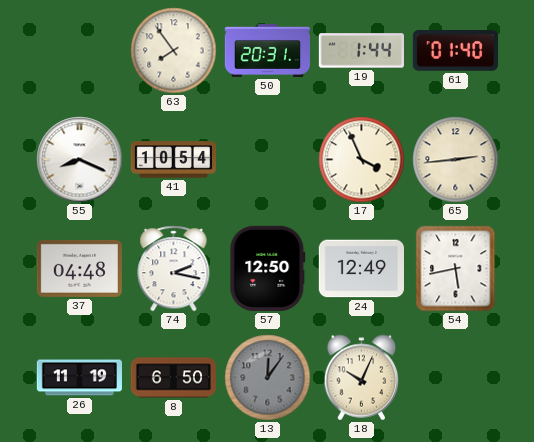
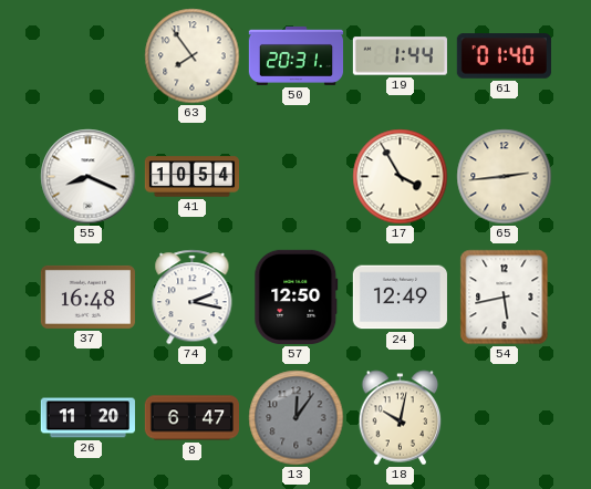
17: 3:56 -> 3:55 (401, 177)
37: 04:48 -> 16:48 (87, 296)
26: 11:19 -> 11:20 (87, 418)
8: 6:50 -> 6:47 (191, 418)
18: 10:04 -> 10:02 (401, 418)
